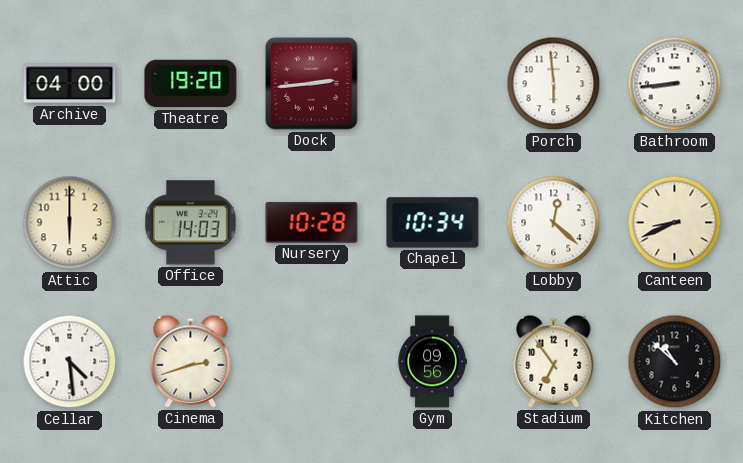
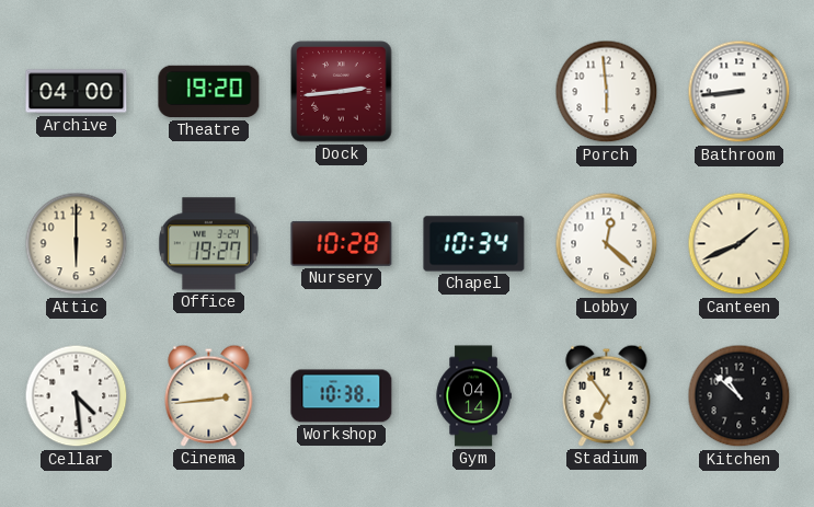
Office: 14:03 -> 19:27 (208, 244)
Canteen: 8:41 -> 1:41 (740, 244)
Cinema: 2:42 -> 2:44 (209, 395)
Workshop: none -> 10:38 (342, 396)
Gym: 09:56 -> 04:14 (473, 396)
